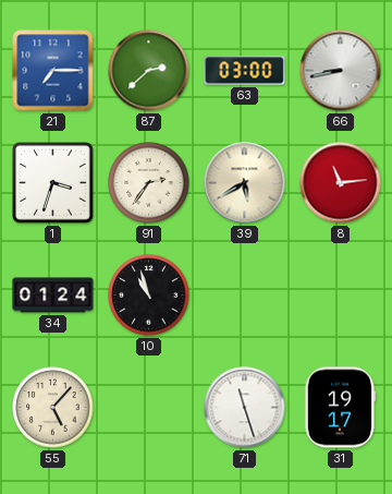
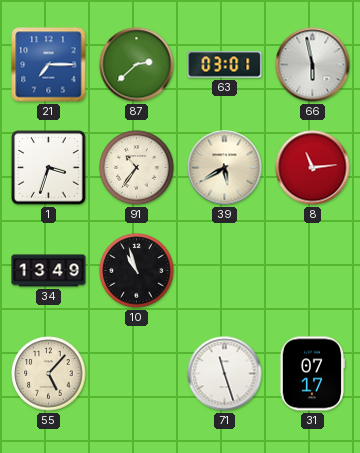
63: 03:00 -> 03:01 (225, 65)
66: 8:43 -> 5:58 (313, 65)
91: 2:36 -> 10:36 (137, 168)
34: 01:24 -> 13:49 (49, 271)
31: 19:17 -> 07:17 (311, 374)
